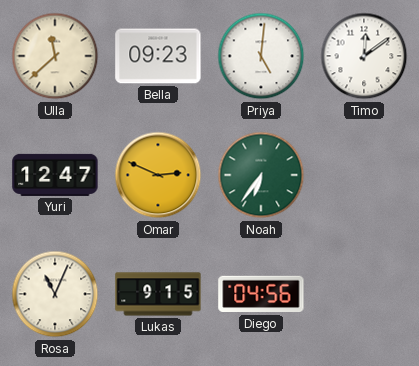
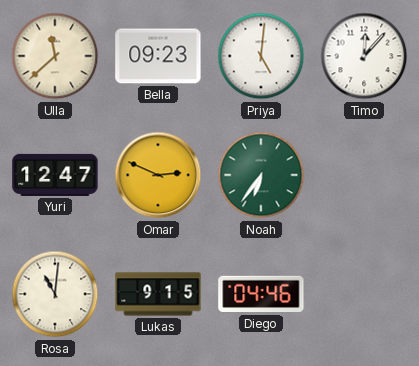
Timo: 12:09 -> 12:07 (364, 56)
Rosa: 11:04 -> 11:01 (55, 294)
Diego: 04:56 -> 04:46 (261, 294)
